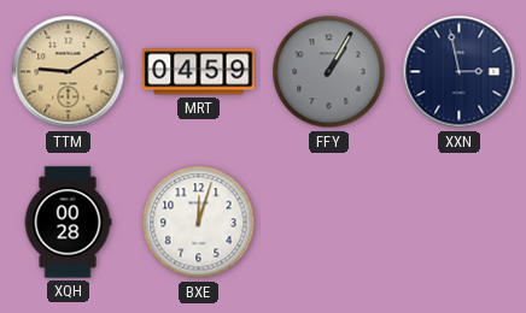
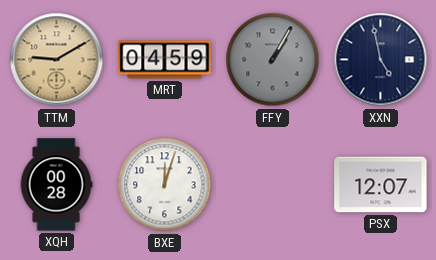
XXN: 2:58 -> 4:58 (381, 60)
PSX: none -> 12:07 (381, 185)
